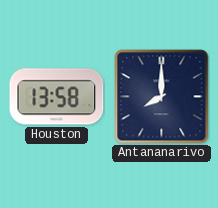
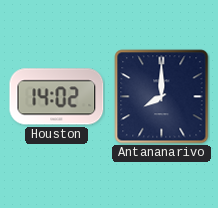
Houston: 13:58 -> 14:02 (57, 97)
